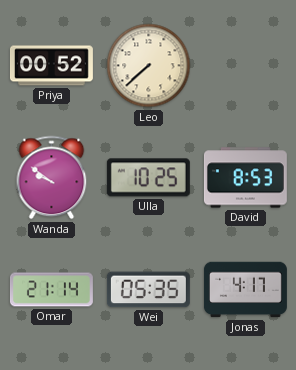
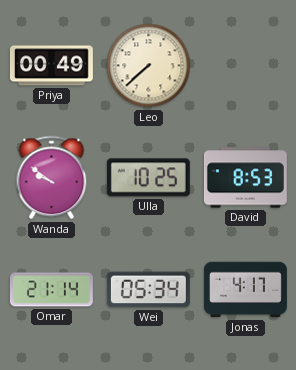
Priya: 00:52 -> 00:49 (51, 66)
Wei: 05:35 -> 05:34 (148, 290)
